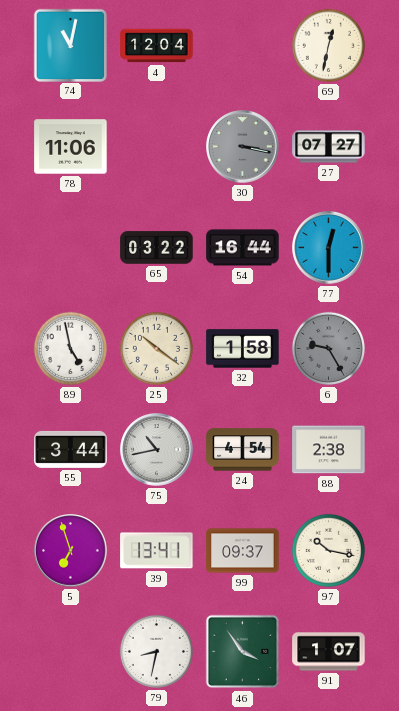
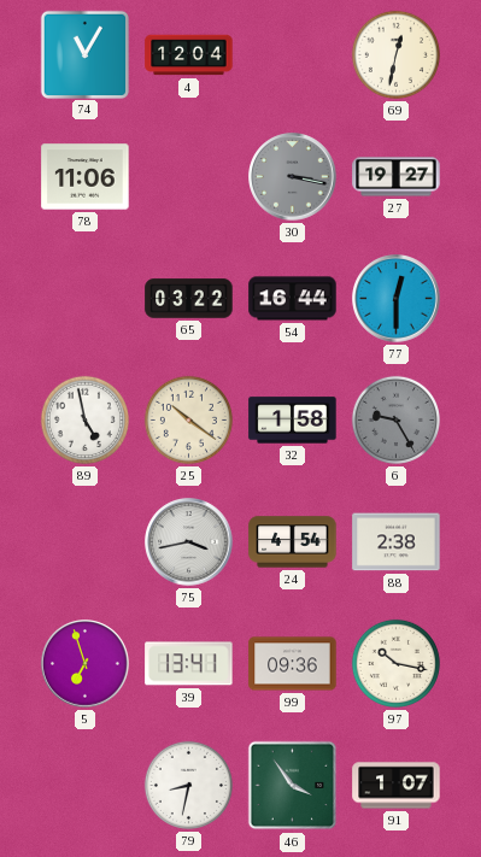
74: 11:02 -> 11:05 (84, 54)
27: 07:27 -> 19:27 (397, 177)
55: 3:44 -> none (71, 449)
75: 10:43 -> 3:43 (189, 542)
99: 09:37 -> 09:36 (293, 664)
